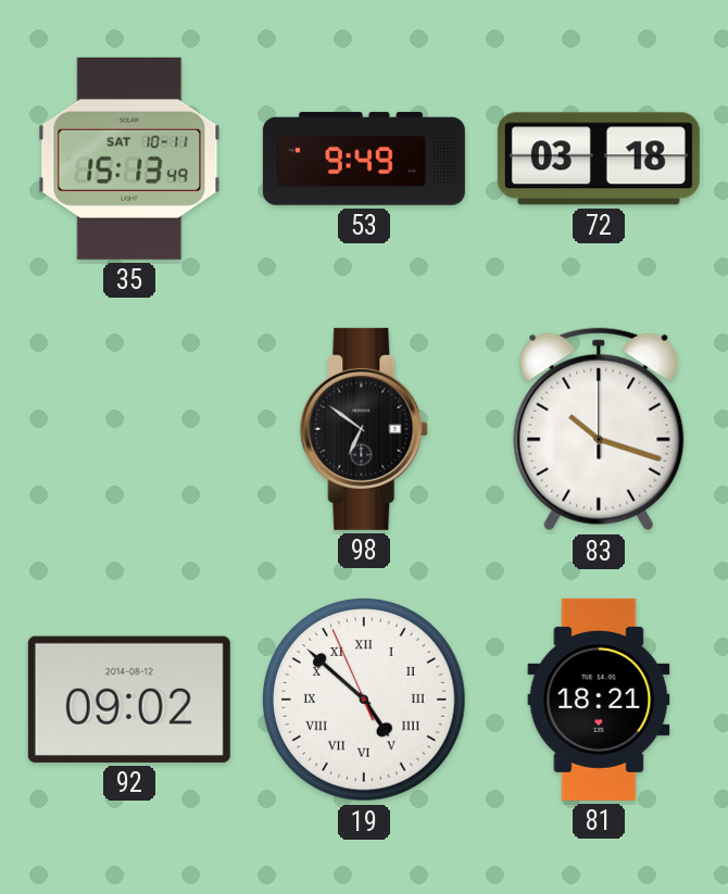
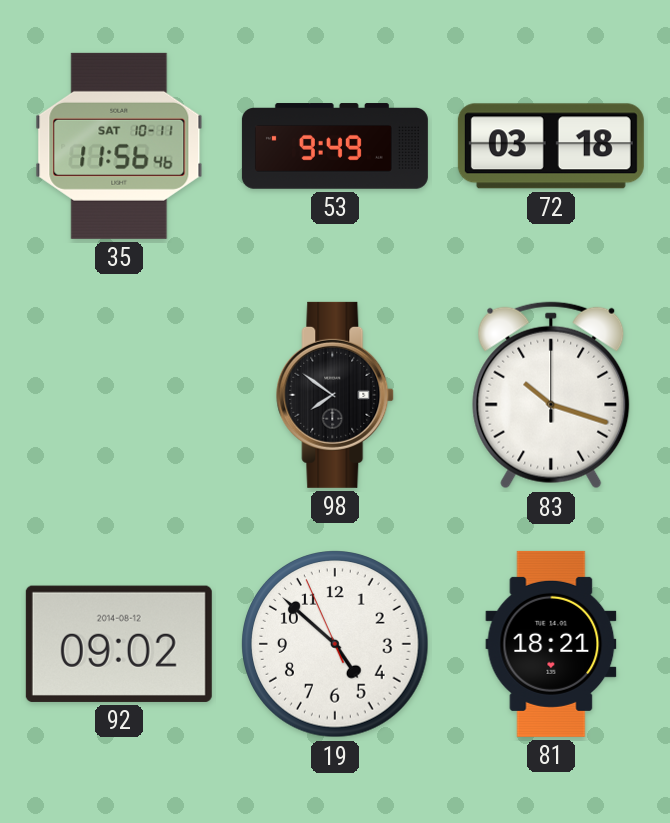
35: 15:13 -> 11:56 (119, 146)
98: 6:51 -> 7:51 (336, 395)
19 numerals: Roman -> Arabic (335, 644)
